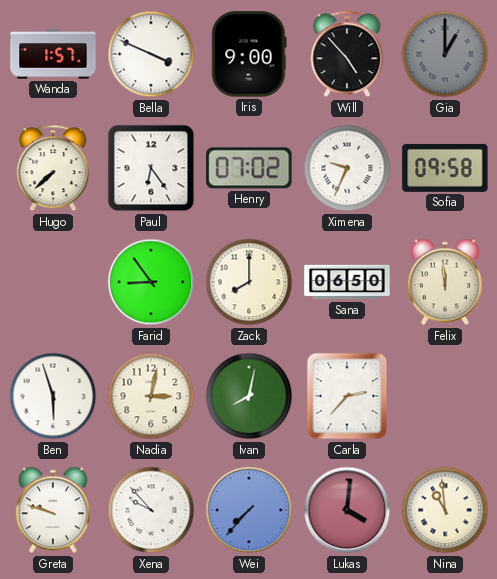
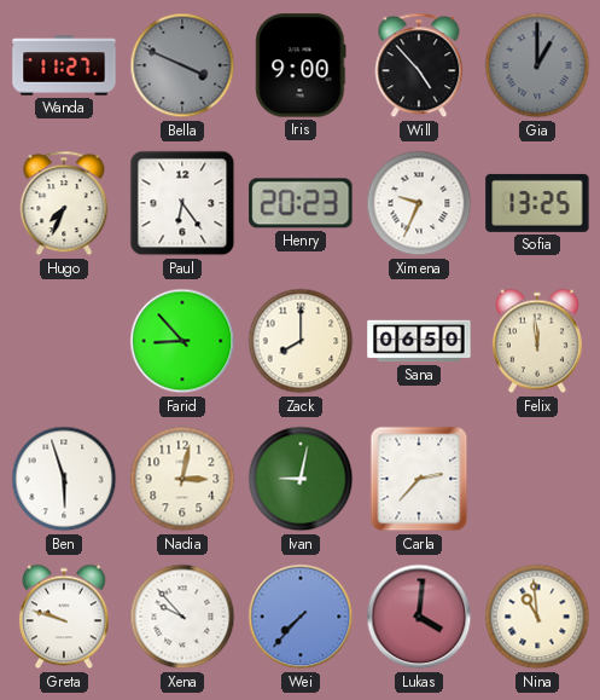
Wanda: 1:57 -> 11:27 (64, 65)
Bella dial: white -> grey (182, 65)
Hugo: 7:38 -> 7:34 (64, 203)
Henry: 07:02 -> 20:23 (301, 203)
Sofia: 09:58 -> 13:25 (537, 203)
Farid: 8:54 -> 8:53 (182, 341)
Ivan: 8:02 -> 9:02 (301, 479)
